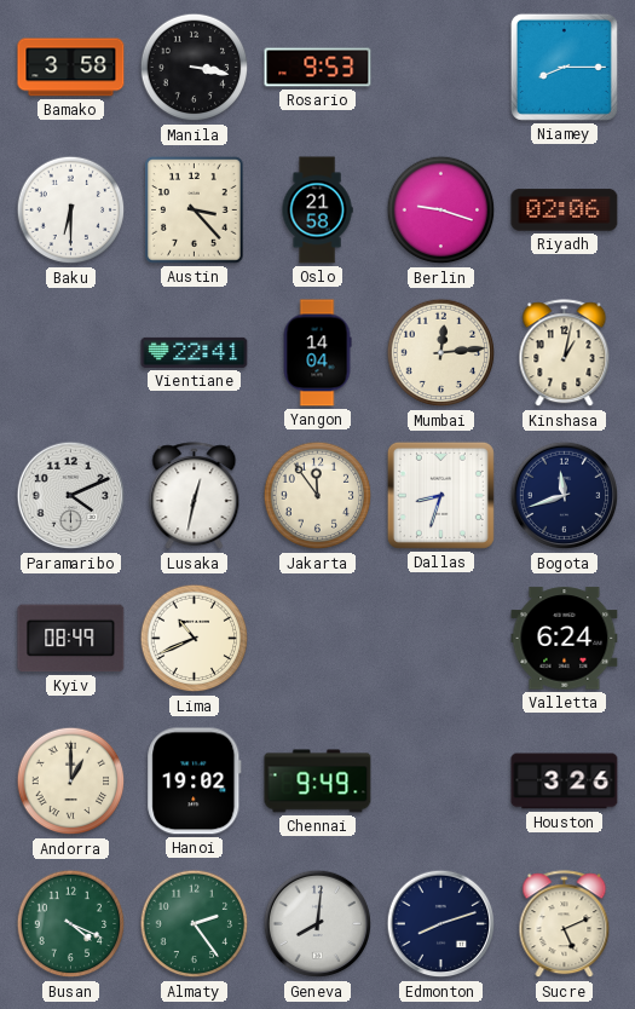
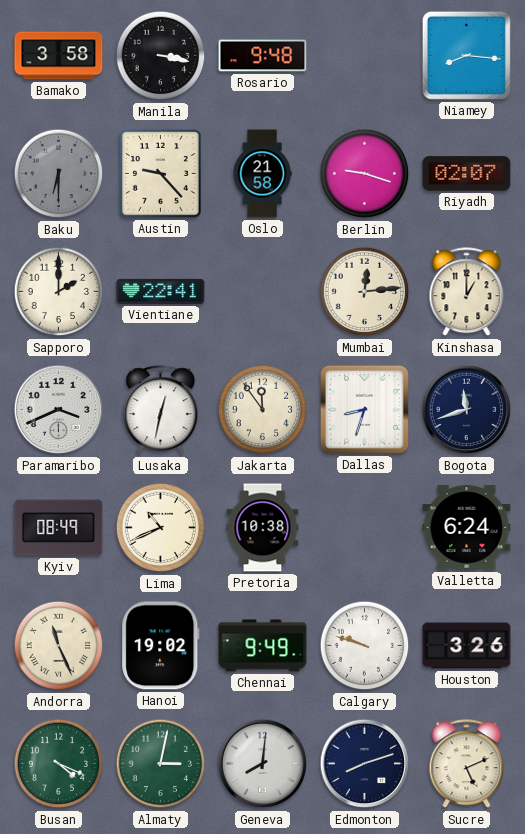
Rosario: 9:53 -> 9:48 (263, 56)
Niamey: 8:15 -> 8:16 (466, 55)
Baku dial: white -> grey (59, 174)
Austin: 3:23 -> 9:23 (161, 174)
Riyadh: 02:06 -> 02:07 (467, 174)
Sapporo: none -> 2:00 (59, 292)
Yangon: 14:04 -> none (317, 353)
Kinshasa: 1:02 -> 1:00 (467, 292)
Paramaribo: 4:11 -> 3:41 (59, 410)
Pretoria: none -> 10:38 (263, 528)
Andorra: 1:00 -> 11:26 (59, 646)
Calgary: none -> 9:48 (365, 646)
Almaty: 2:24 -> 3:02 (161, 764)
